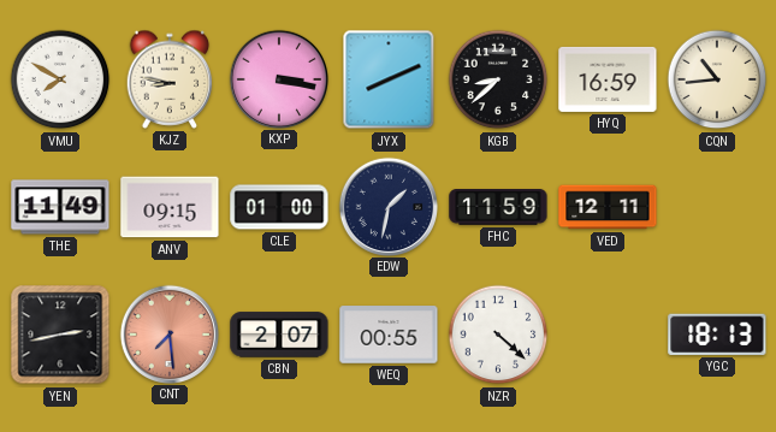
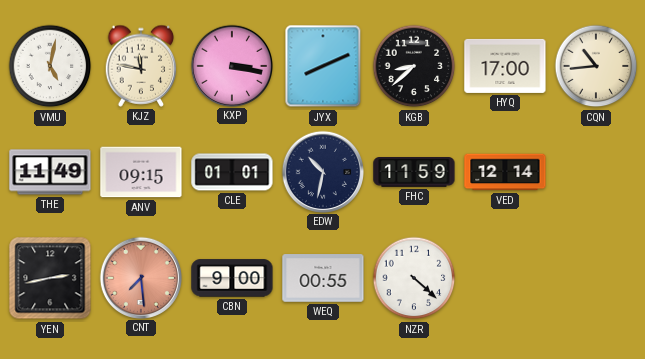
VMU: 7:50 -> 5:02 (50, 66)
KJZ: 8:47 -> 11:47 (141, 66)
HYQ: 16:59 -> 17:00 (505, 66)
CLE: 01:00 -> 01:01 (232, 172)
EDW: 1:32 -> 10:32 (322, 171)
VED: 12:11 -> 12:14 (505, 172)
CBN: 2:07 -> 9:00 (232, 278)
YGC: 18:13 -> none (717, 335)
